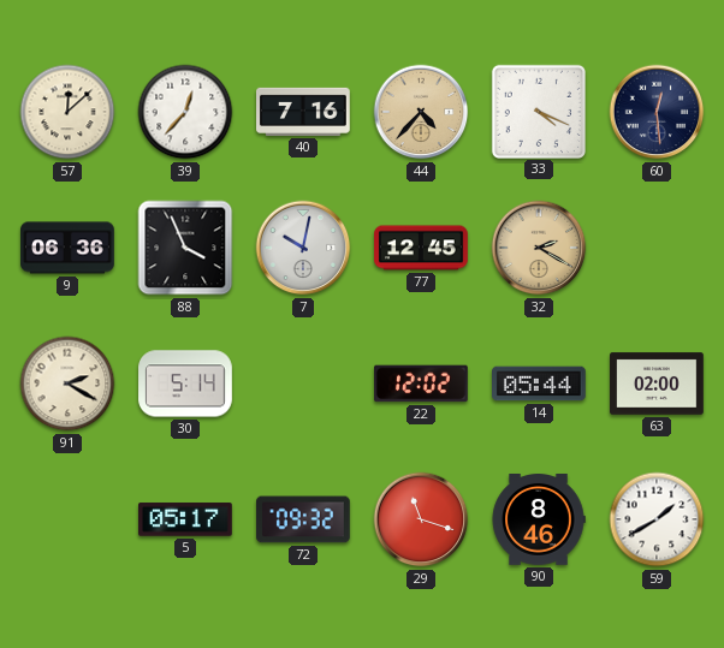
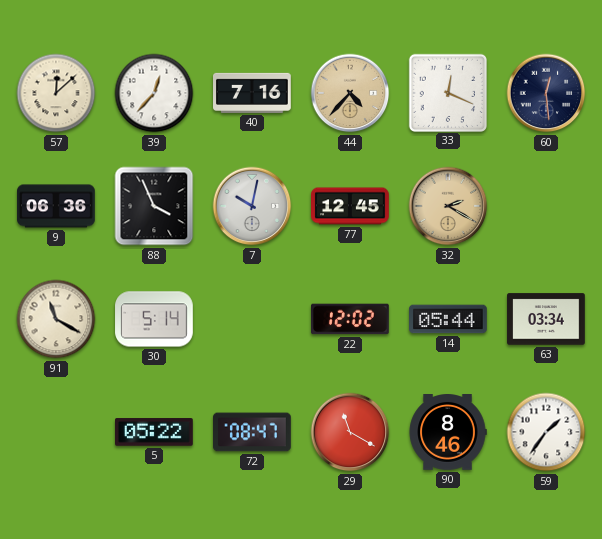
33: 4:19 -> 12:19 (447, 92)
91: 2:20 -> 11:20 (56, 319)
63: 02:00 -> 03:34 (546, 319)
5: 05:17 -> 05:22 (155, 432)
72: 09:32 -> 08:47 (253, 432)
29: 11:18 -> 11:20 (350, 432)
59: 1:40 -> 1:36 (546, 432)
